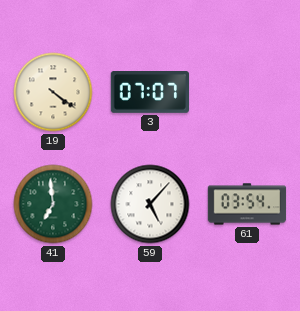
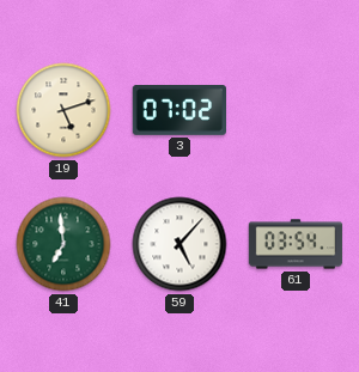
19: 4:21 -> 5:12 (63, 110)
3: 07:07 -> 07:02 (178, 111)
